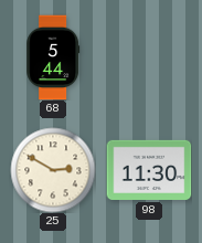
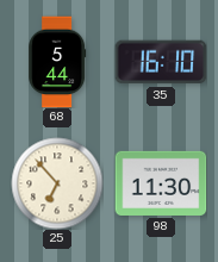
35: none -> 16:10 (161, 62)
25: 2:50 -> 6:53 (57, 183)
